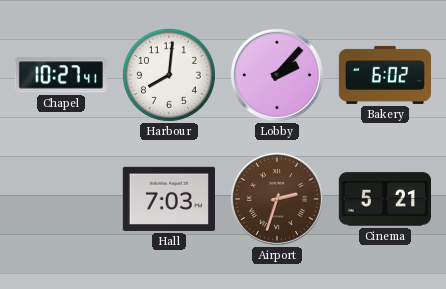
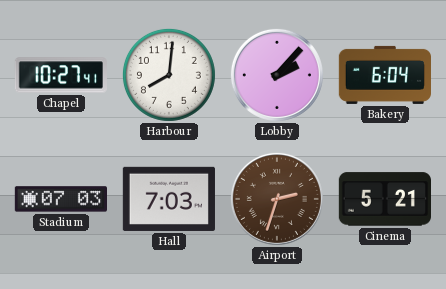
Bakery: 6:02 -> 6:04 (384, 75)
Stadium: none -> 07:03 (60, 199)
